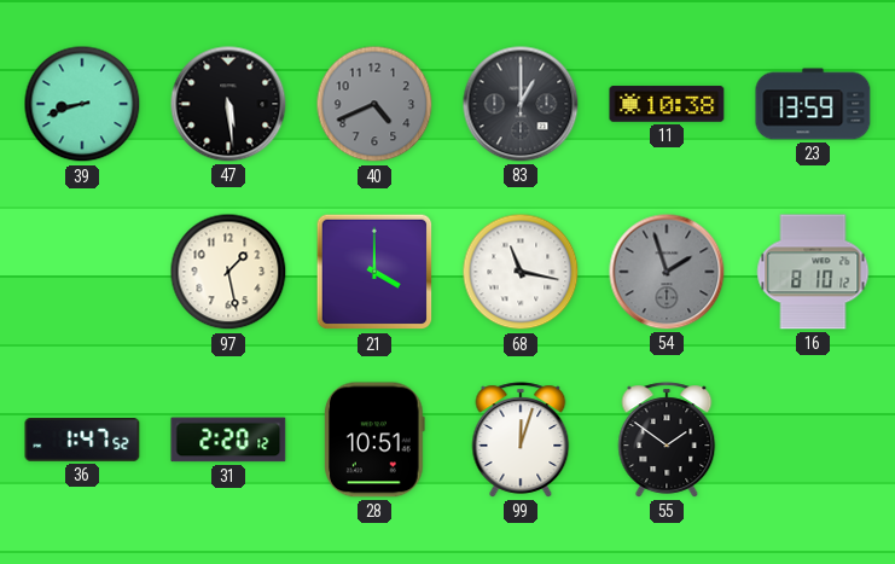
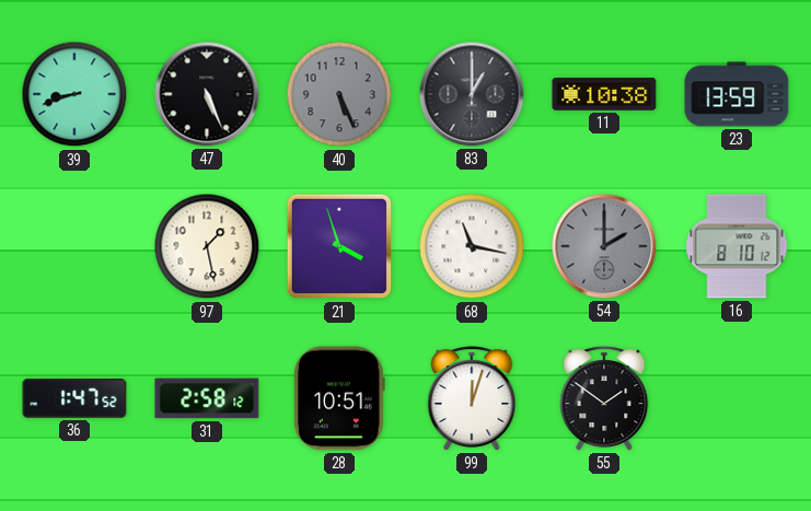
47: 5:29 -> 5:26 (207, 94)
40: 4:41 -> 5:26 (339, 94)
21: 4:00 -> 3:57 (339, 246)
54: 1:57 -> 2:00 (604, 246)
31: 2:20 -> 2:58 (207, 398)
